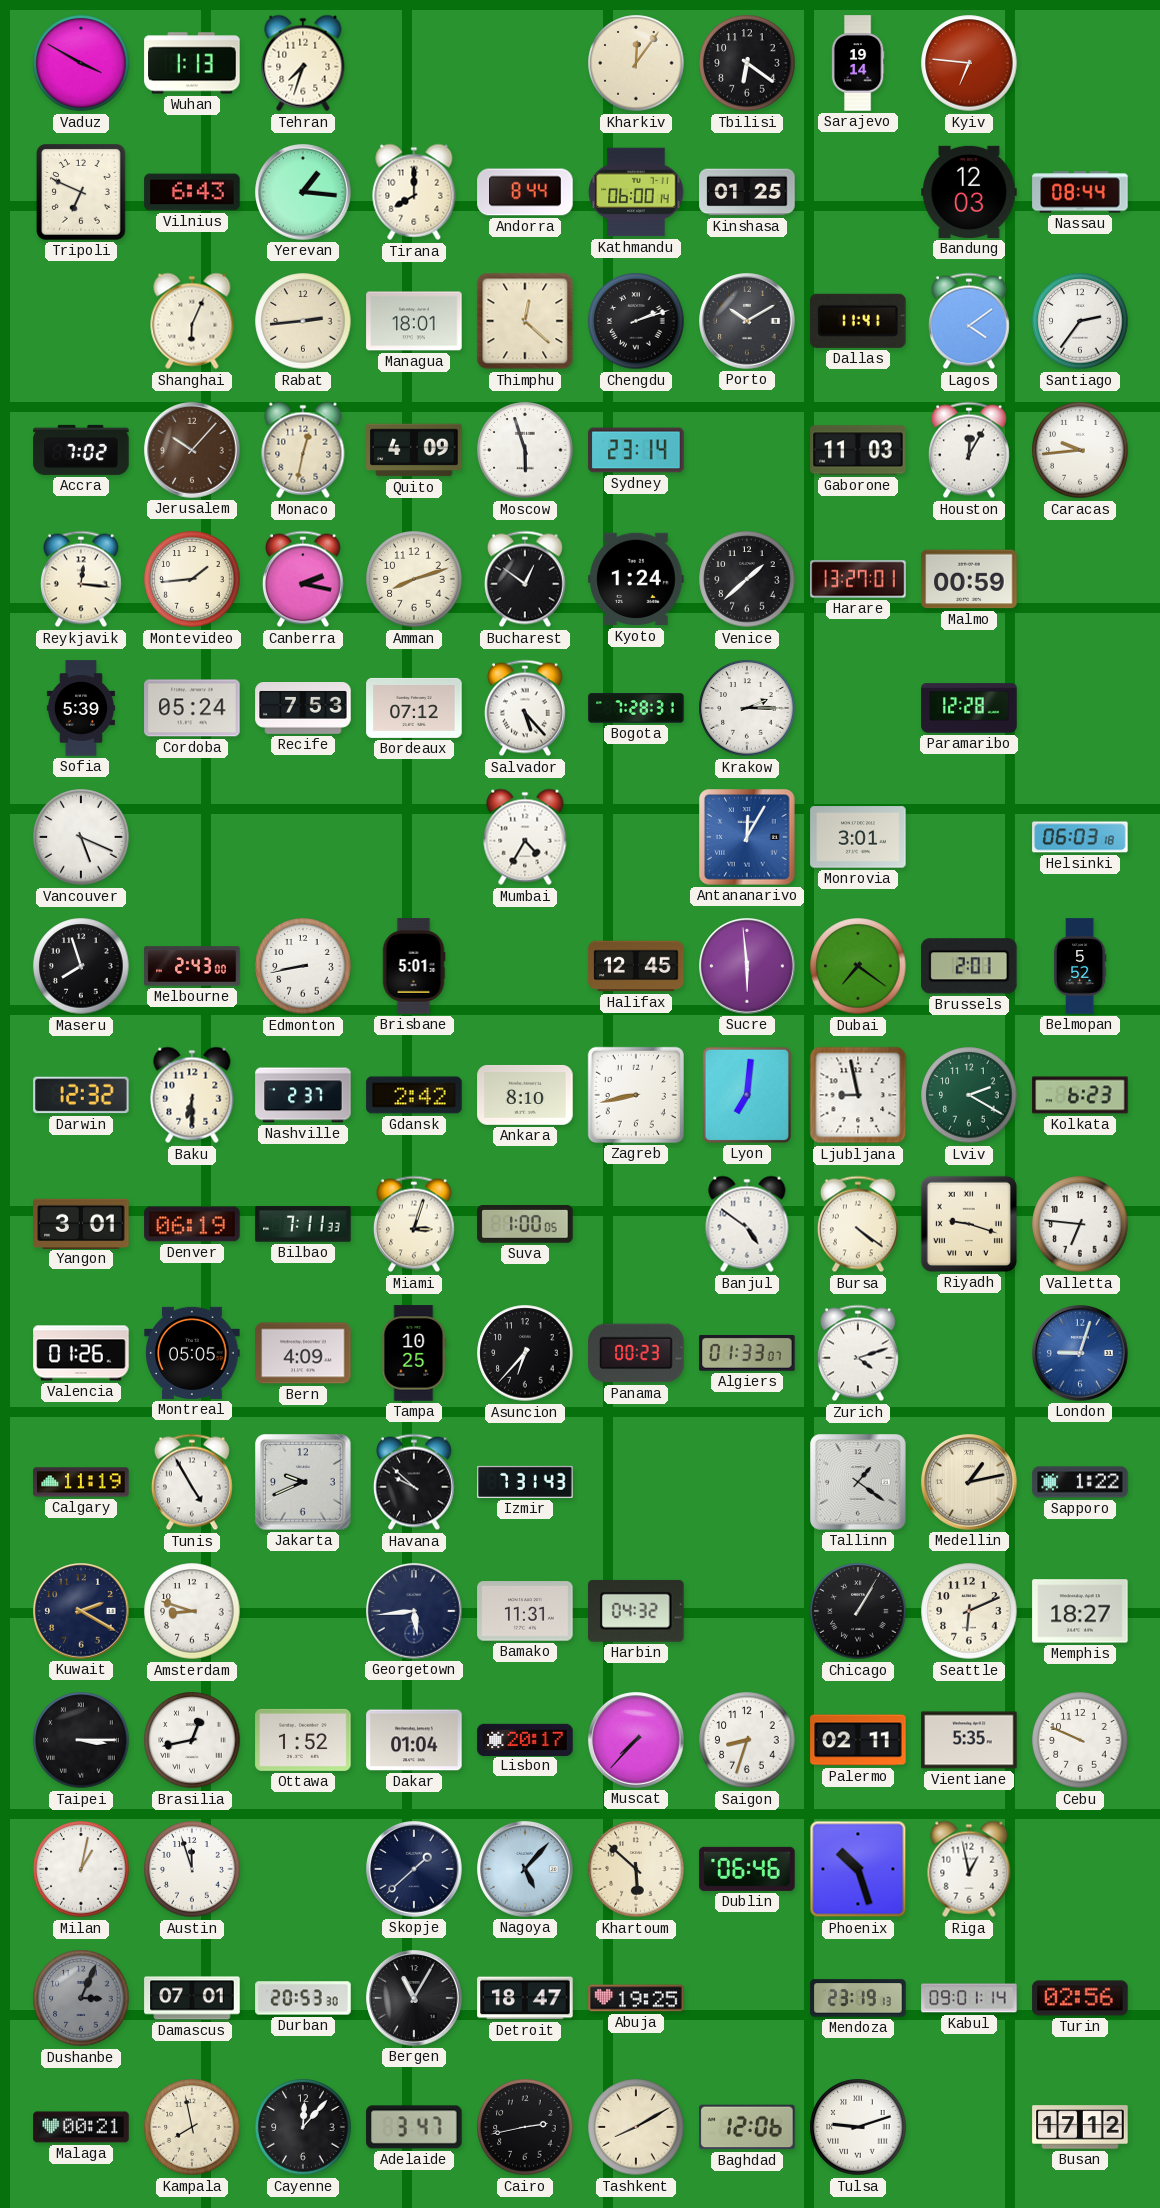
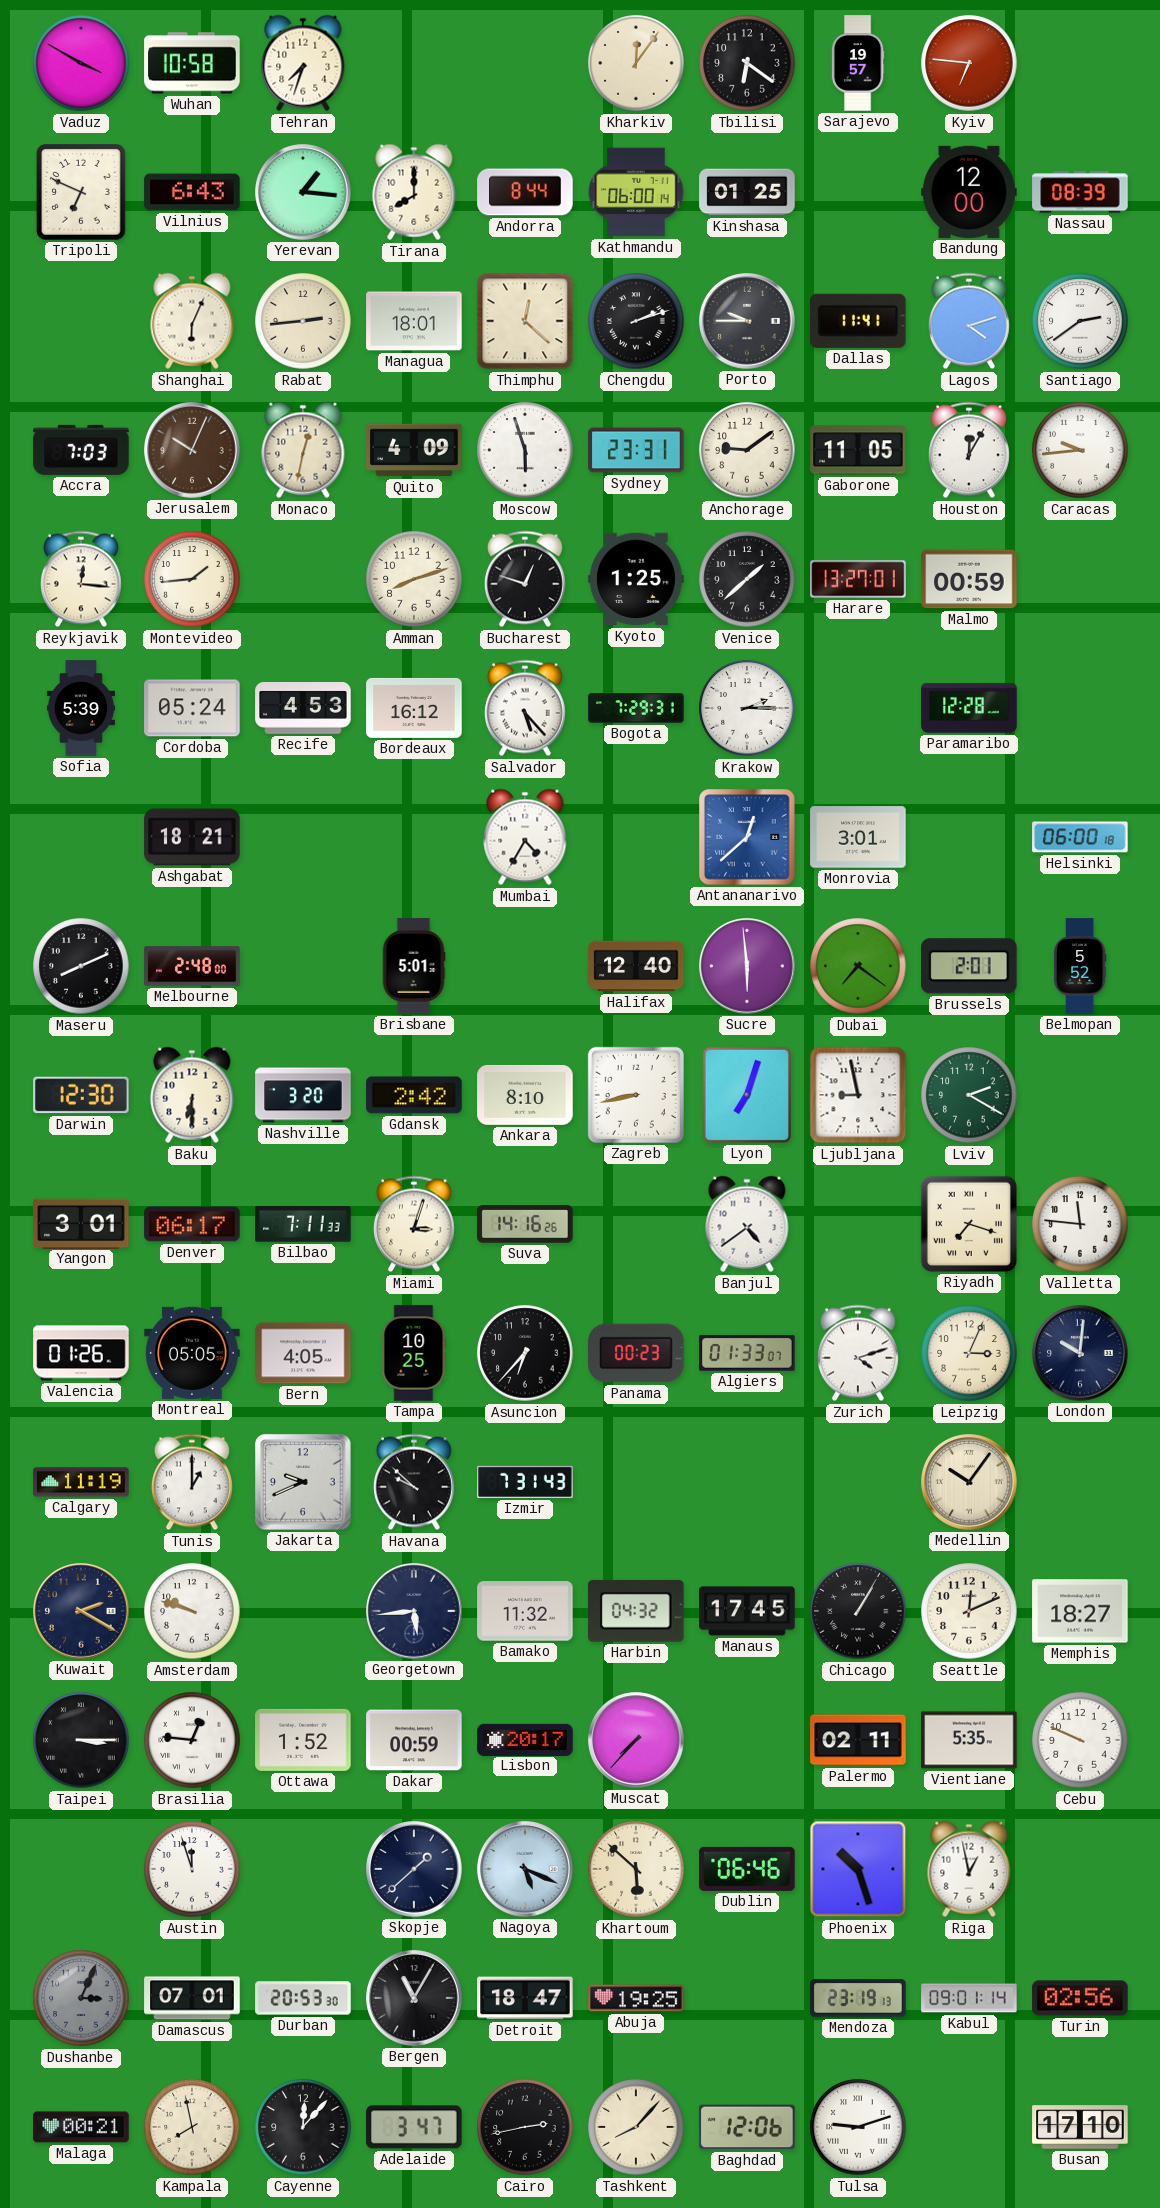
Wuhan: 1:13 -> 10:58 (192, 63)
Sarajevo: 19:14 -> 19:57 (858, 63)
Bandung: 12:03 -> 12:00 (969, 192)
Nassau: 08:44 -> 08:39 (1080, 192)
Porto: 10:10 -> 9:45 (747, 321)
Lagos: 4:09 -> 4:12 (969, 321)
Santiago: 2:36 -> 2:39 (1080, 321)
Accra: 7:02 -> 7:03 (81, 450)
Jerusalem: 10:07 -> 10:04 (192, 450)
Sydney: 23:14 -> 23:31 (636, 450)
Anchorage: none -> 9:09 (747, 450)
Gaborone: 11:03 -> 11:05 (858, 450)
Canberra: 2:17 -> none (303, 579)
Bucharest: 12:51 -> 12:48 (525, 579)
Kyoto: 1:24 -> 1:25 (636, 579)
Recife: 7:53 -> 4:53 (303, 709)
Bordeaux: 07:12 -> 16:12 (414, 708)
Bogota: 7:28 -> 7:29 (636, 708)
Vancouver: 5:19 -> none (81, 837)
Ashgabat: none -> 18:21 (192, 837)
Antananarivo: 12:05 -> 12:38 (747, 837)
Helsinki: 06:03 -> 06:00 (1080, 837)
Maseru: 7:57 -> 8:11 (81, 966)
Melbourne: 2:43 -> 2:48 (192, 966)
Edmonton: 8:43 -> none (303, 966)
Halifax: 12:45 -> 12:40 (636, 966)
Darwin: 12:32 -> 12:30 (81, 1095)
Nashville: 2:37 -> 3:20 (303, 1095)
Lyon: 7:01 -> 7:03 (747, 1095)
Kolkata: 6:23 -> none (1080, 1095)
Denver: 06:19 -> 06:17 (192, 1224)
Suva: 1:00 -> 14:16 (525, 1225)
Banjul: 4:51 -> 4:39 (747, 1224)
Bursa: 4:21 -> none (858, 1224)
Riyadh: 9:18 -> 7:18 (969, 1224)
Valletta: 6:46 -> 11:46 (1080, 1224)
Bern: 4:09 -> 4:05 (303, 1353)
Leipzig: none -> 3:04 (969, 1353)
London: 9:03 -> 10:01 (1080, 1353)
London dial: blue -> navy (1080, 1353)
Tunis: 4:55 -> 1:00 (192, 1482)
Tallinn: 1:21 -> none (858, 1482)
Medellin: 1:13 -> 10:06 (969, 1482)
Sapporo: 1:22 -> none (1080, 1482)
Amsterdam: 8:48 -> 9:48 (192, 1611)
Bamako: 11:31 -> 11:32 (525, 1611)
Manaus: none -> 17:45 (747, 1611)
Seattle: 6:11 -> 12:11 (969, 1611)
Brasilia: 12:43 -> 12:46 (192, 1740)
Dakar: 01:04 -> 00:59 (414, 1740)
Saigon: 8:33 -> none (747, 1740)
Milan: 1:02 -> none (81, 1869)
Nagoya: 5:07 -> 5:19 (525, 1869)
Tashkent: 8:10 -> 8:07 (636, 2127)
Busan: 17:12 -> 17:10 (1080, 2127)
